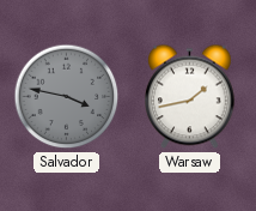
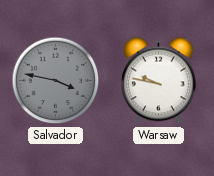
Warsaw: 1:43 -> 9:47 (159, 81)
